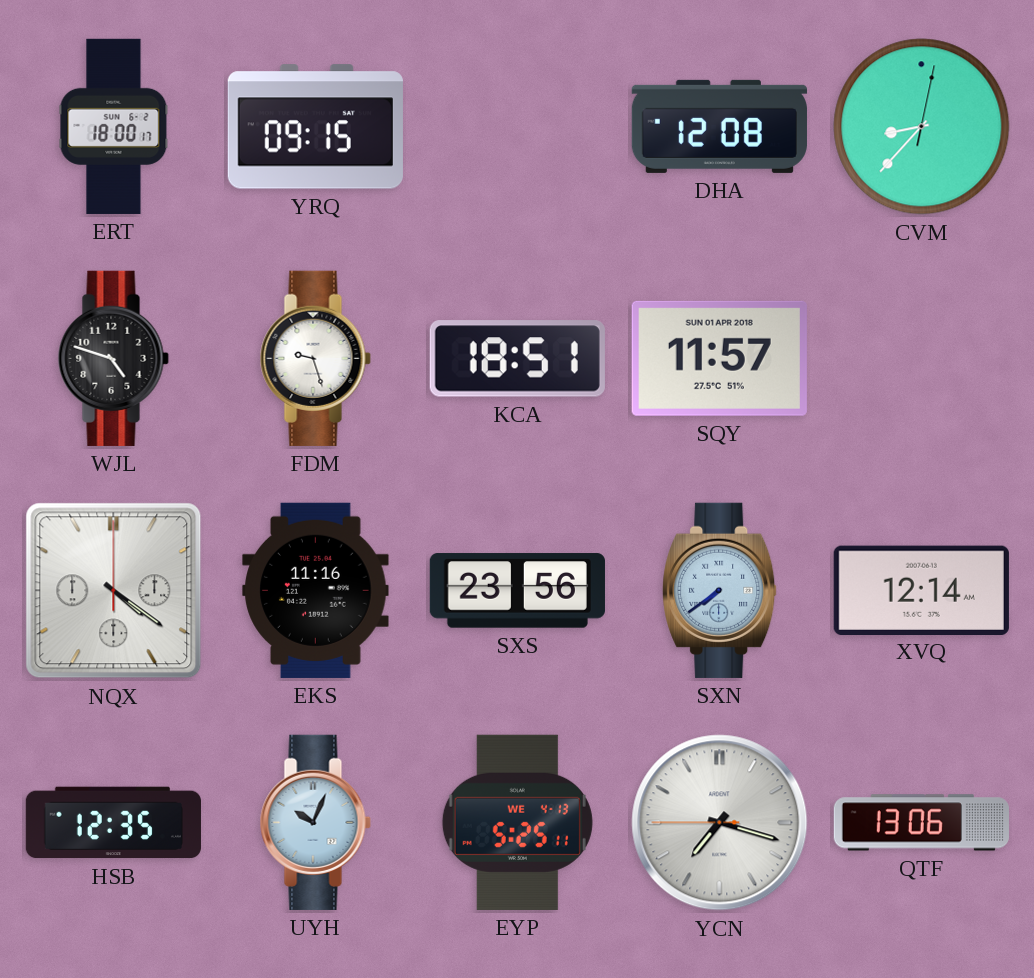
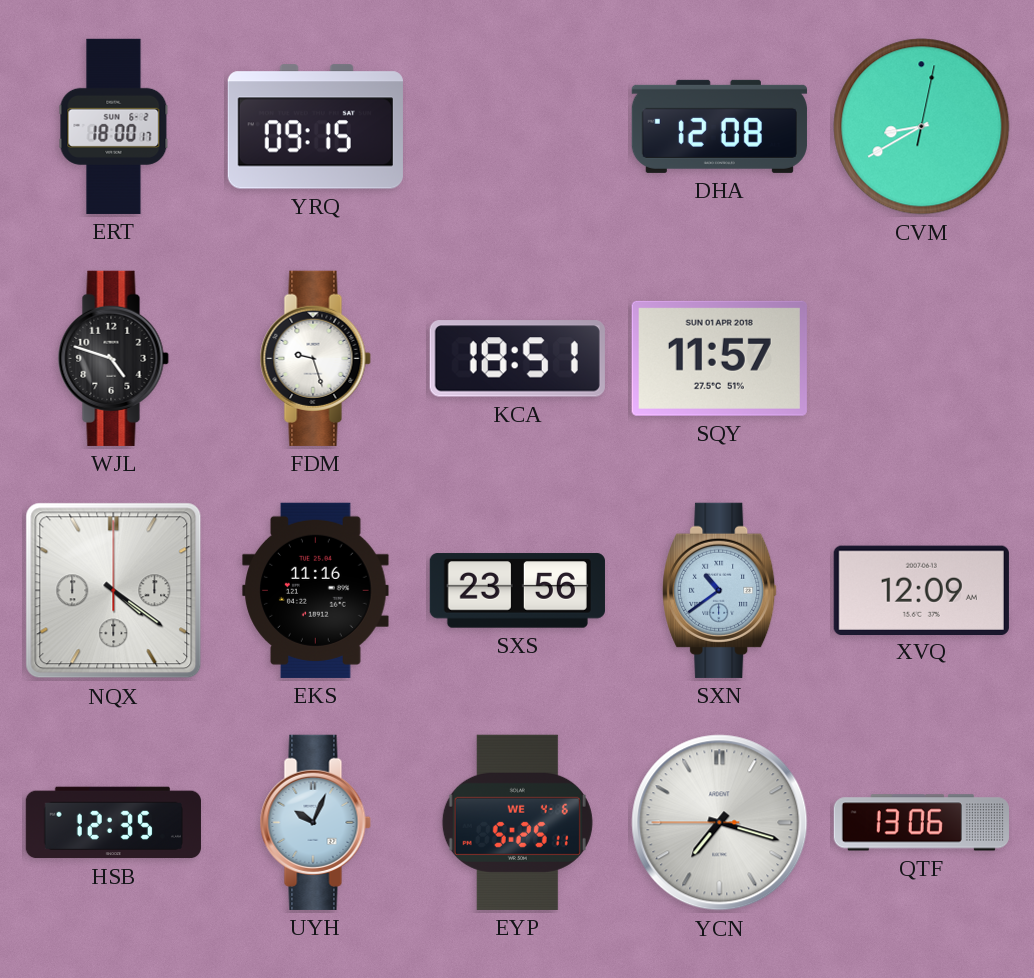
CVM: 8:37 -> 8:40 (922, 127)
SXN: 7:39 -> 10:39 (720, 590)
XVQ: 12:14 -> 12:09 (921, 590)
EYP date: WE 4-13 -> WE 4-6 (517, 822)
